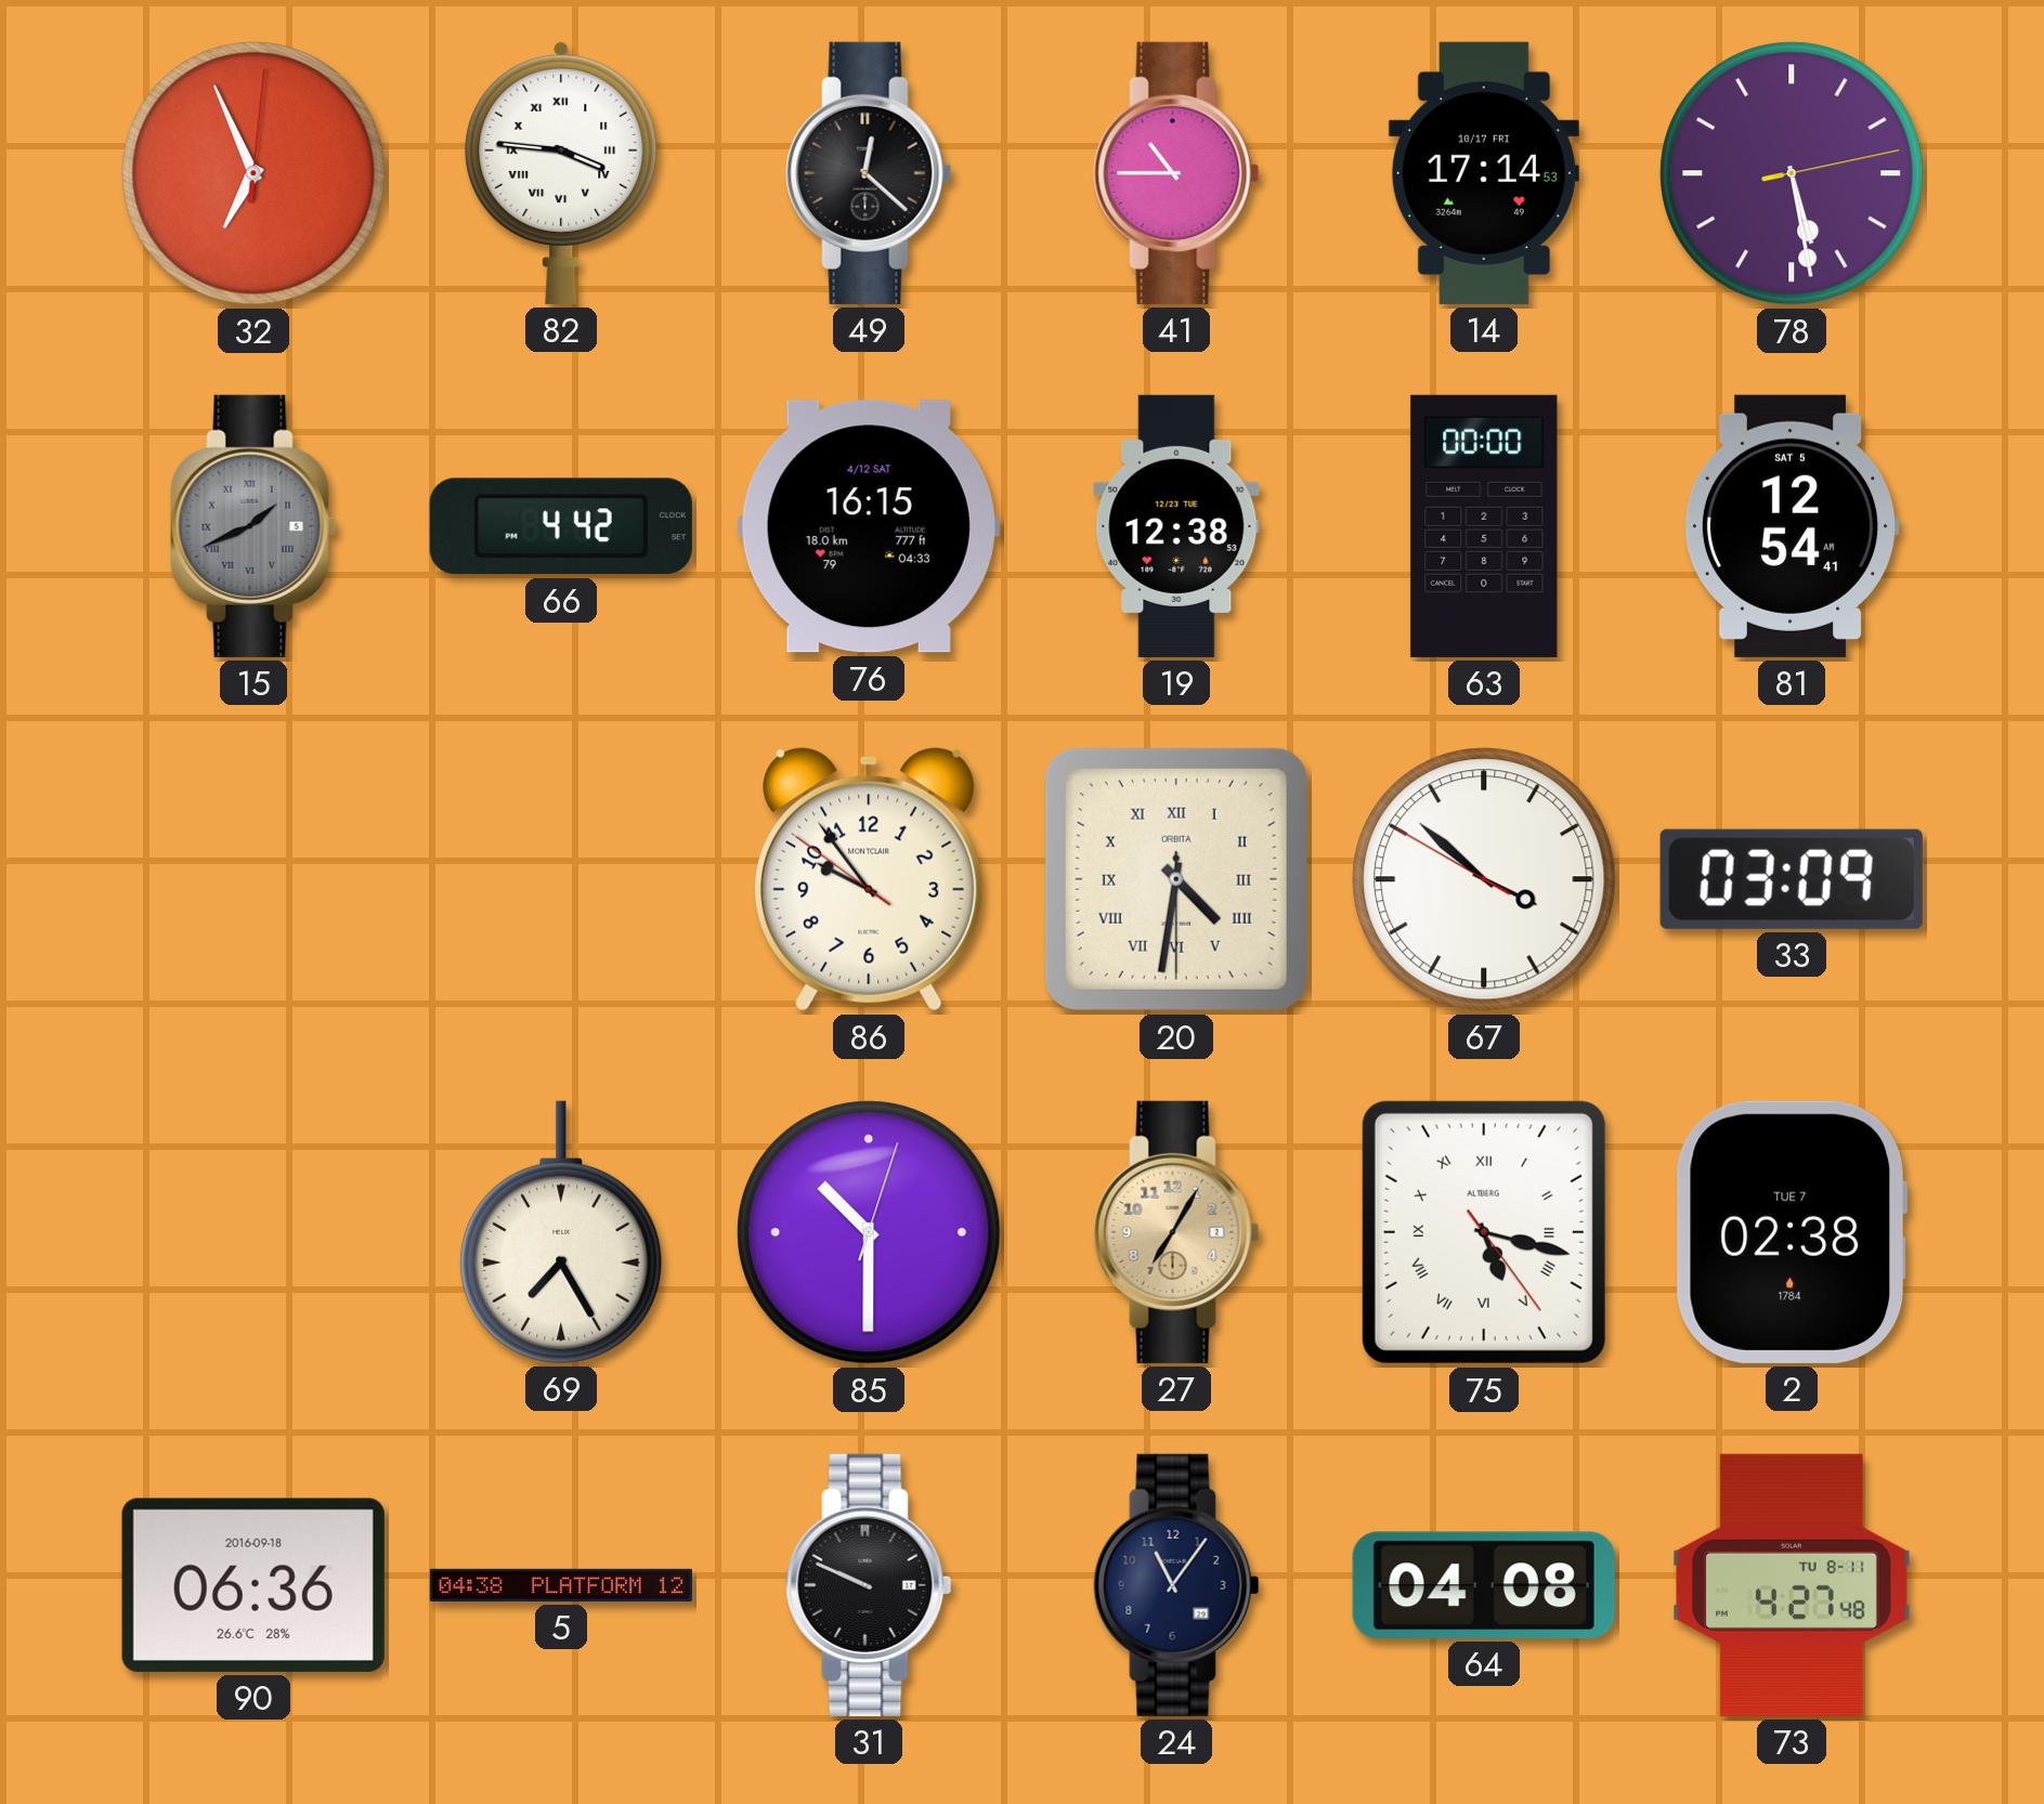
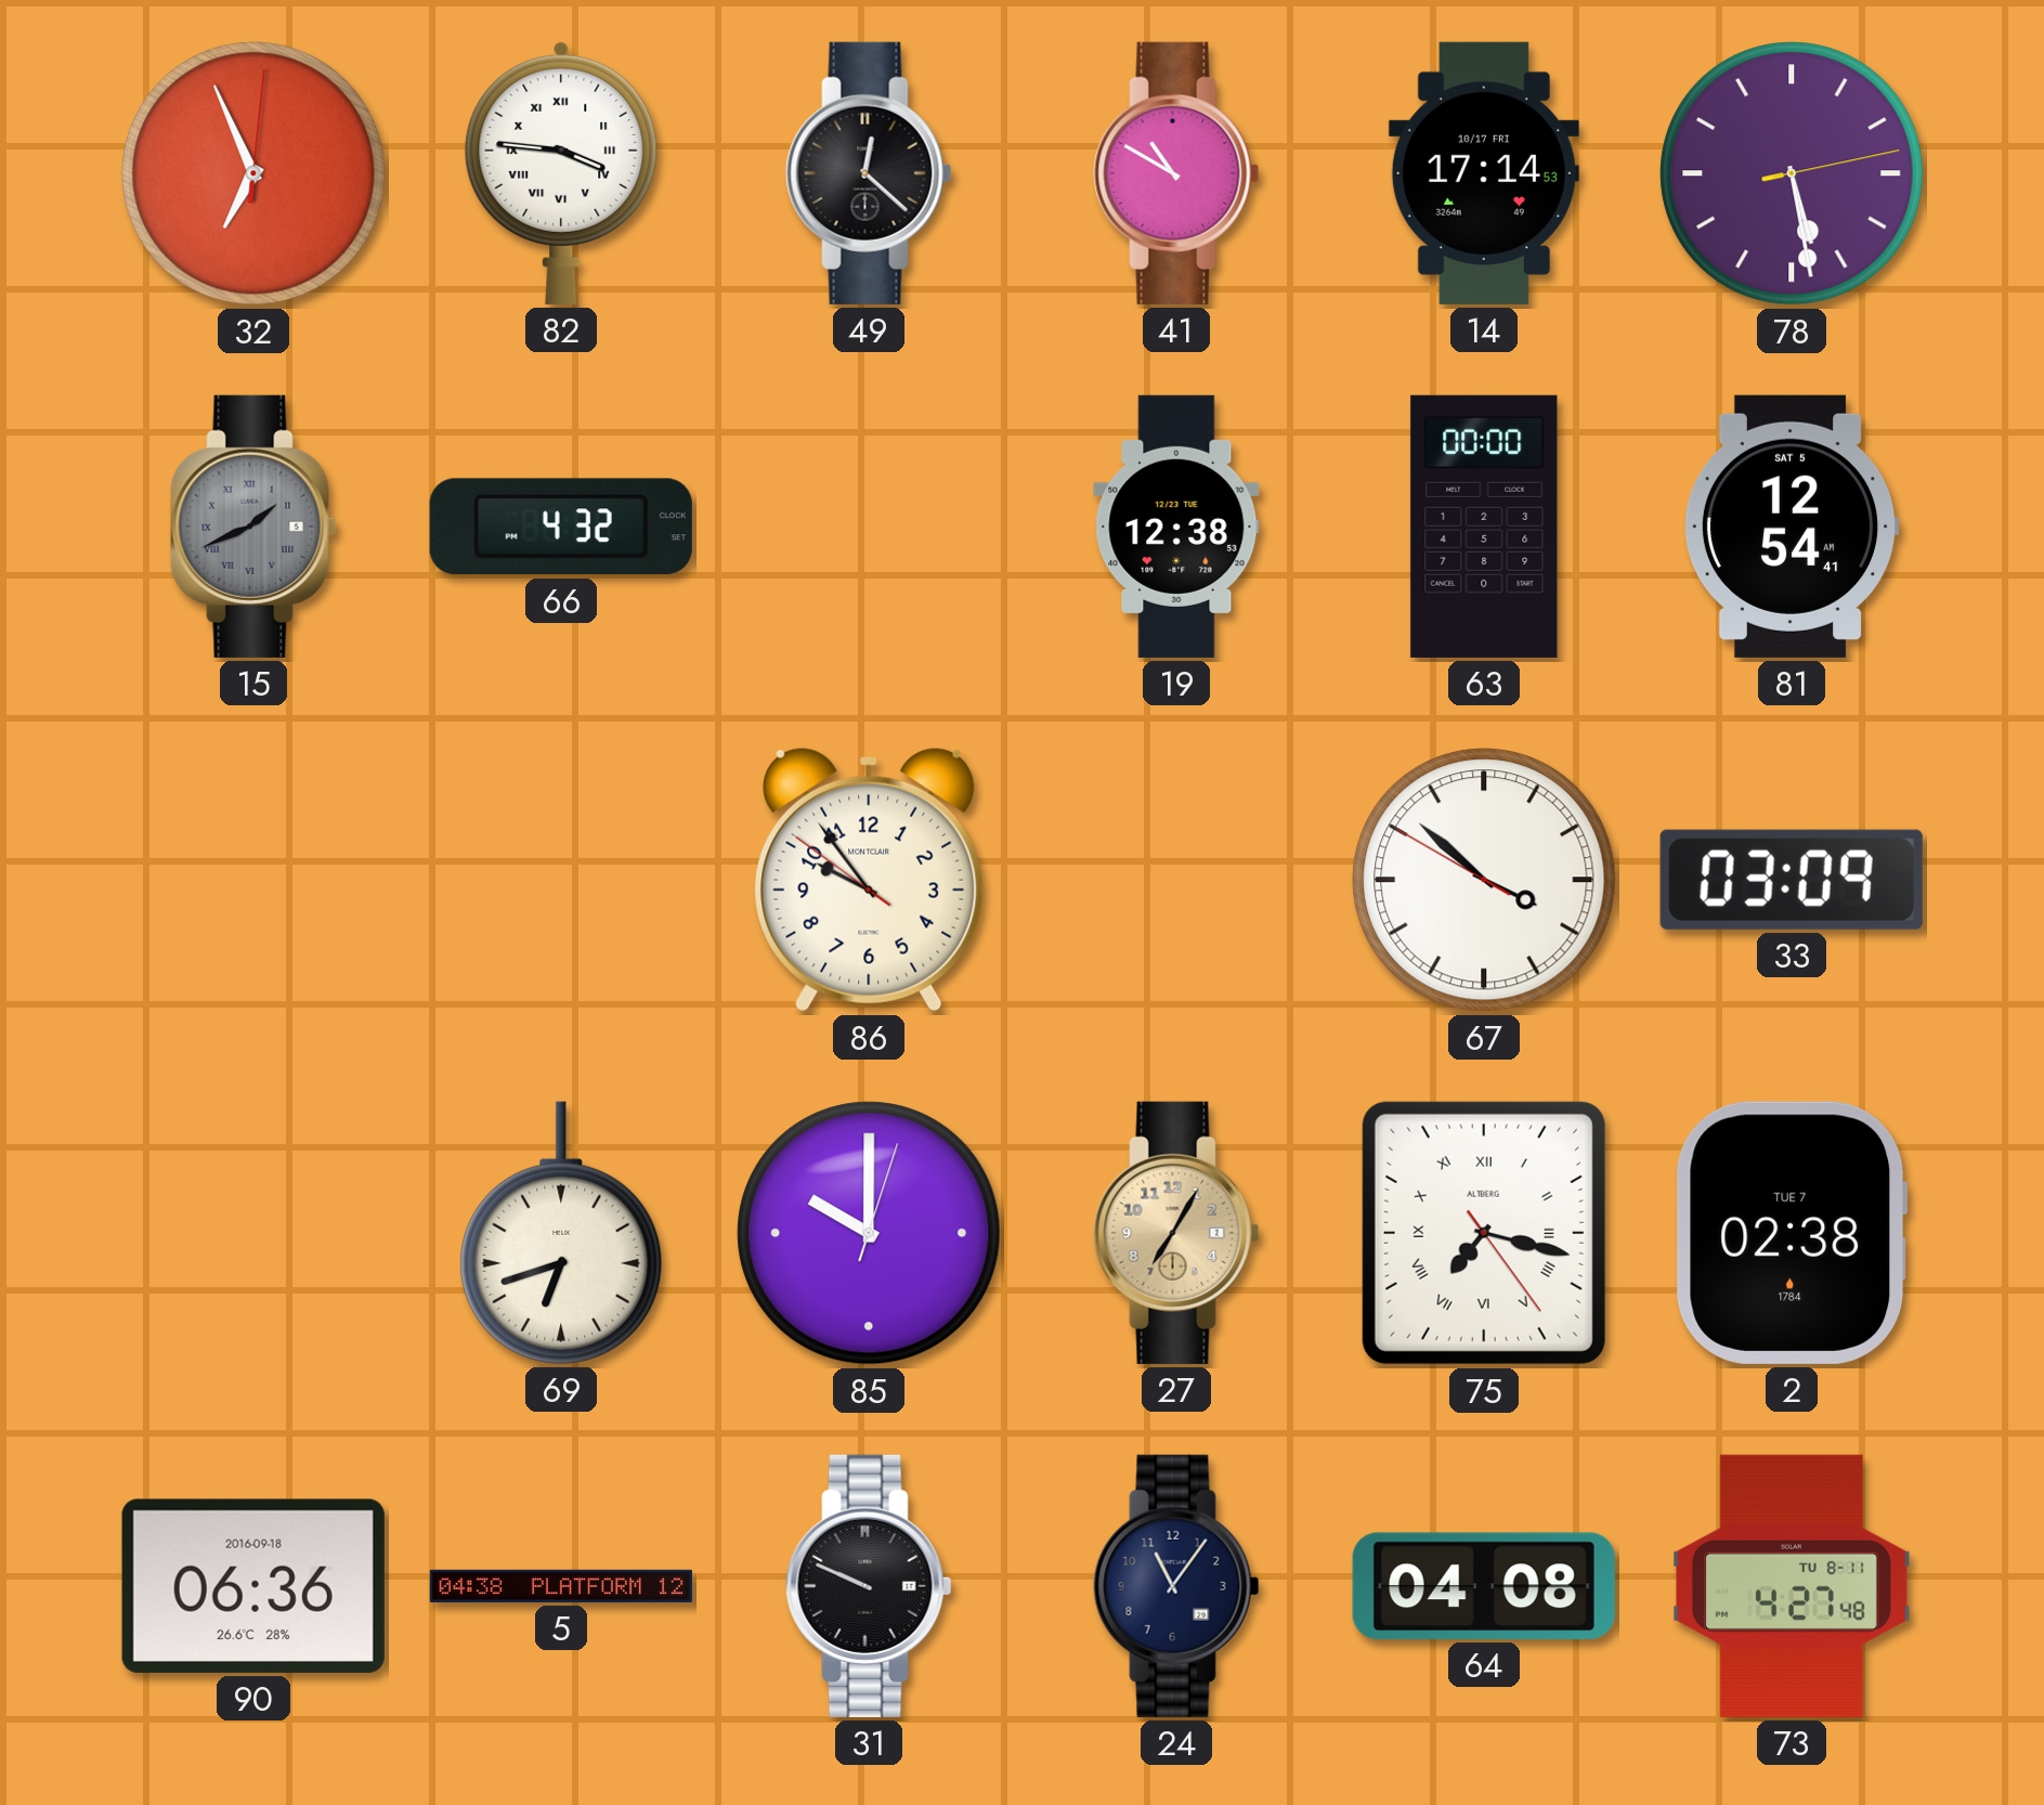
41: 10:45 -> 10:50 (1176, 173)
66: 4:42 -> 4:32 (561, 527)
76: 16:15 -> none (869, 526)
20: 4:31 -> none (1176, 879)
69: 7:25 -> 6:42 (561, 1233)
85: 10:30 -> 10:00 (869, 1233)
75: 5:17 -> 7:17 (1484, 1233)
